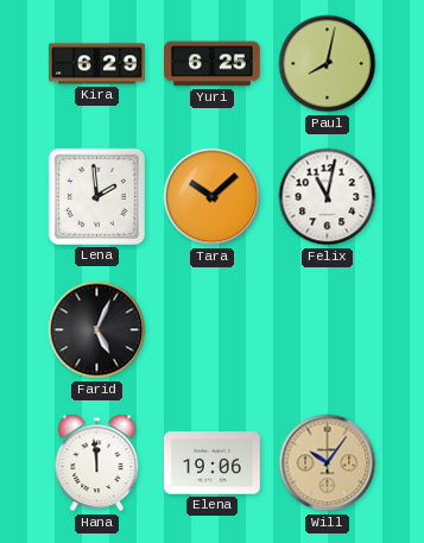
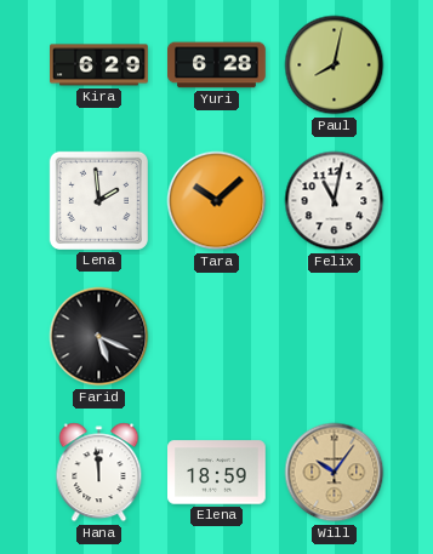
Yuri: 6:25 -> 6:28 (217, 65)
Farid: 5:04 -> 5:19 (99, 337)
Elena: 19:06 -> 18:59 (217, 473)
